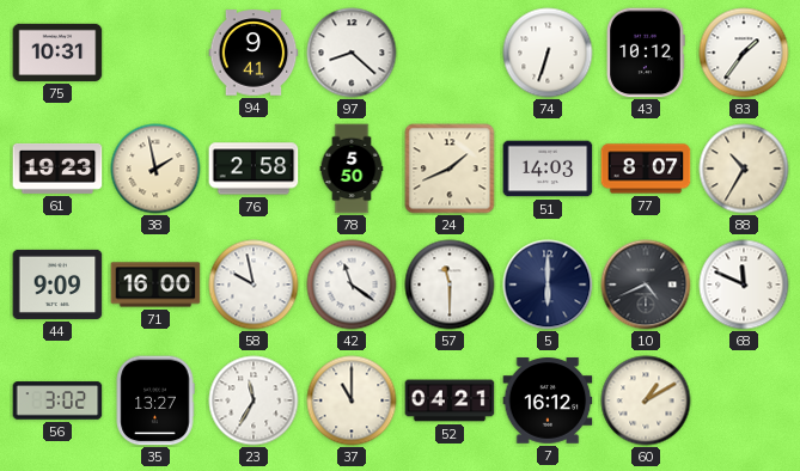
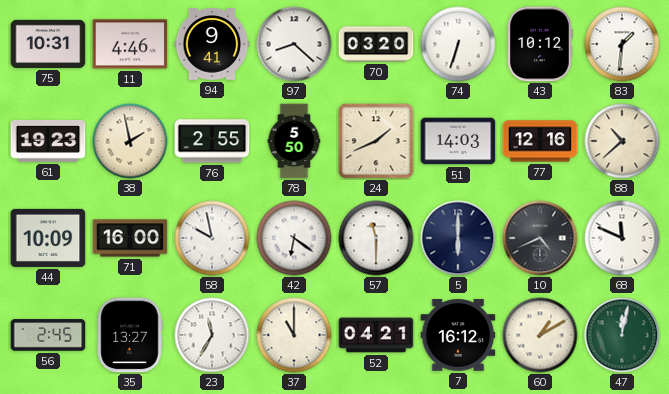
11: none -> 4:46 (130, 44)
70: none -> 03:20 (376, 44)
83: 1:36 -> 1:31 (622, 44)
76: 2:58 -> 2:55 (212, 141)
77: 8:07 -> 12:16 (540, 141)
88: 10:35 -> 10:38 (622, 141)
44: 9:09 -> 10:09 (48, 238)
42: 11:21 -> 6:21 (294, 238)
56: 3:02 -> 2:45 (48, 335)
47: none -> 12:02 (622, 335)
